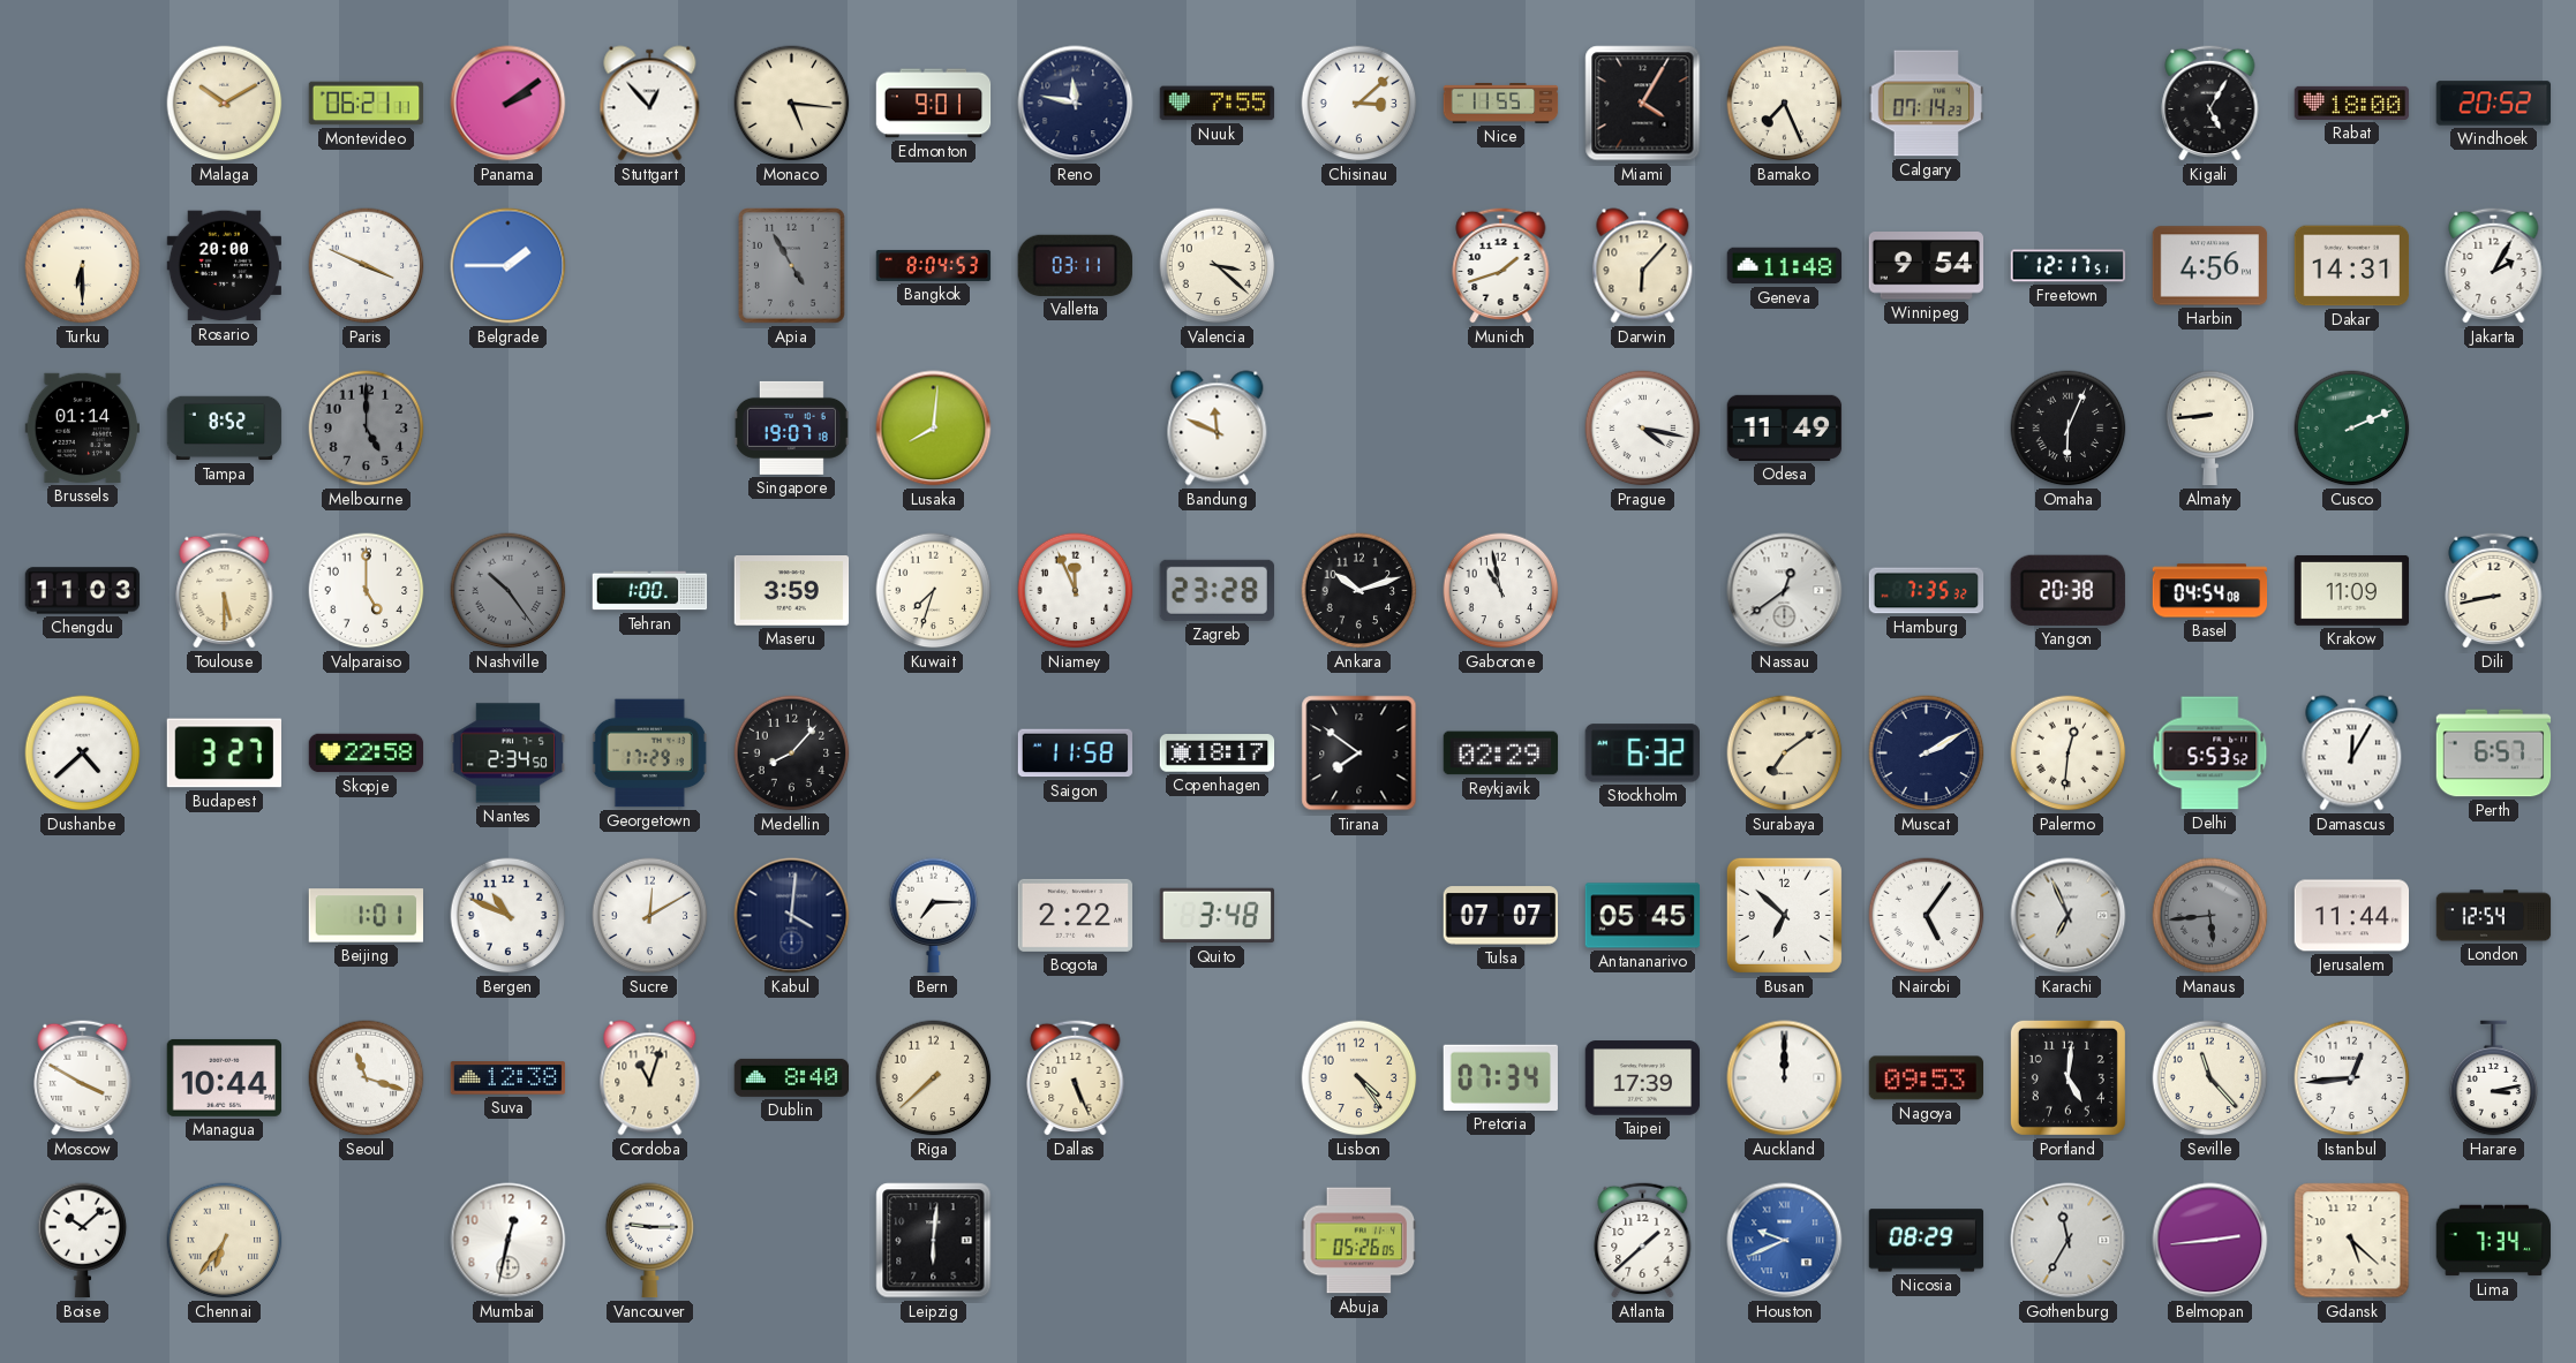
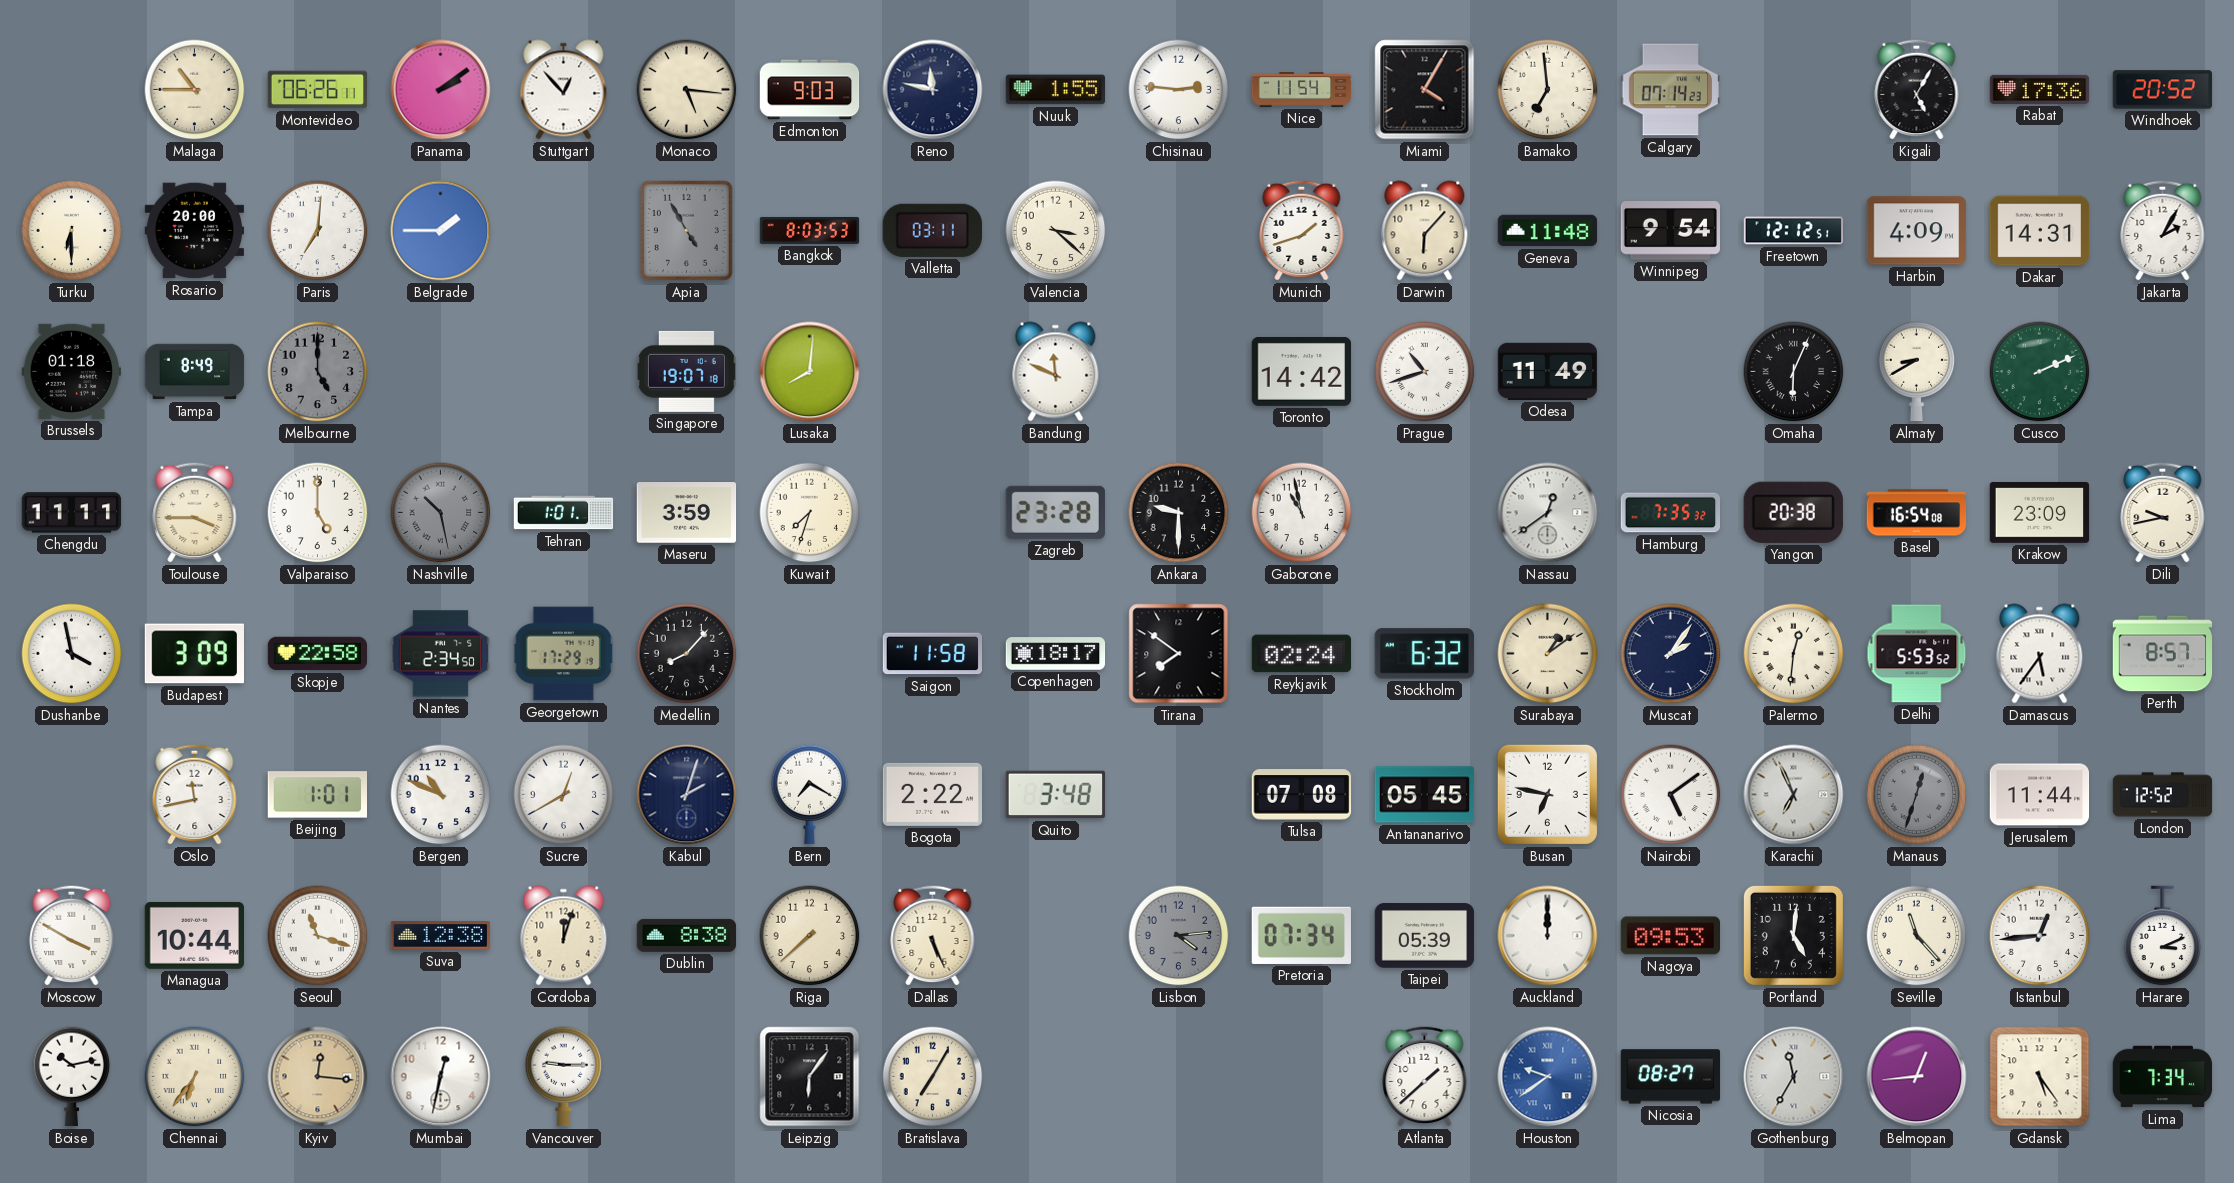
Malaga: 10:10 -> 10:45 (195, 90)
Montevideo: 06:21 -> 06:26 (318, 90)
Edmonton: 9:01 -> 9:03 (810, 90)
Nuuk: 7:55 -> 1:55 (1056, 90)
Chisinau: 3:08 -> 2:46 (1179, 90)
Nice: 11:55 -> 11:54 (1302, 90)
Bamako: 7:26 -> 6:59 (1548, 90)
Rabat: 18:00 -> 17:36 (2040, 89)
Paris: 3:49 -> 7:01 (318, 231)
Bangkok: 8:04 -> 8:03 (810, 230)
Freetown: 12:17 -> 12:12 (1794, 231)
Harbin: 4:56 -> 4:09 (1917, 231)
Brussels: 01:14 -> 01:18 (71, 371)
Tampa: 8:52 -> 8:49 (195, 372)
Toronto: none -> 14:42 (1302, 371)
Prague: 4:17 -> 10:42 (1425, 372)
Almaty: 8:44 -> 8:40 (1917, 372)
Chengdu: 11:03 -> 11:11 (72, 513)
Toulouse: 5:30 -> 3:45 (195, 512)
Nashville: 10:24 -> 10:28 (441, 513)
Tehran: 1:00 -> 1:01 (564, 513)
Niamey: 11:56 -> none (1076, 591)
Ankara: 10:12 -> 9:30 (1179, 513)
Basel: 04:54 -> 16:54 (1917, 513)
Krakow: 11:09 -> 23:09 (2040, 512)
Dili: 8:43 -> 9:43 (2163, 512)
Dushanbe: 4:38 -> 3:58 (72, 654)
Budapest: 3:27 -> 3:09 (195, 654)
Reykjavik: 02:29 -> 02:24 (1302, 654)
Surabaya: 7:09 -> 1:09 (1548, 654)
Muscat: 2:10 -> 2:06 (1671, 654)
Damascus: 12:05 -> 5:36 (2040, 654)
Perth: 6:57 -> 8:57 (2163, 654)
Oslo: none -> 11:43 (195, 794)
Sucre: 12:10 -> 12:40 (564, 795)
Kabul: 4:01 -> 2:03 (687, 795)
Bern: 7:15 -> 7:20 (810, 795)
Tulsa: 07:07 -> 07:08 (1302, 795)
Busan: 6:52 -> 6:47 (1547, 794)
Nairobi: 5:06 -> 5:09 (1671, 795)
Manaus: 5:44 -> 12:33 (1917, 795)
London: 12:54 -> 12:52 (2163, 795)
Cordoba: 11:03 -> 12:03 (564, 936)
Dublin: 8:40 -> 8:38 (687, 935)
Lisbon: 4:24 -> 4:14 (1179, 936)
Lisbon dial: cream -> grey (1179, 936)
Taipei: 17:39 -> 05:39 (1425, 936)
Harare: 3:13 -> 3:11 (2163, 936)
Boise: 10:08 -> 10:13 (72, 1077)
Kyiv: none -> 12:16 (318, 1077)
Leipzig: 6:01 -> 6:06 (810, 1077)
Bratislava: none -> 7:05 (933, 1077)
Abuja: 05:26 -> none (1359, 1241)
Houston: 9:41 -> 9:39 (1548, 1077)
Nicosia: 08:29 -> 08:27 (1671, 1077)
Belmopan: 2:44 -> 12:44 (1917, 1077)
Gdansk: 5:22 -> 5:24 (2040, 1077)
